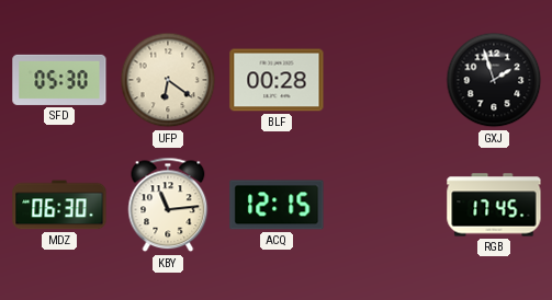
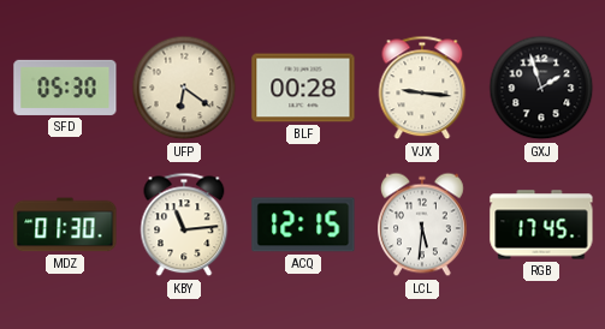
VJX: none -> 9:16 (422, 88)
MDZ: 06:30 -> 01:30 (65, 225)
LCL: none -> 5:31 (423, 225)
